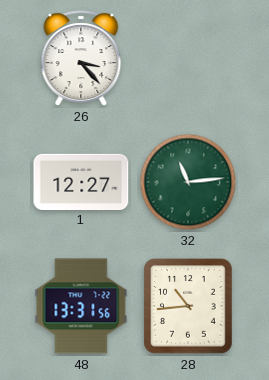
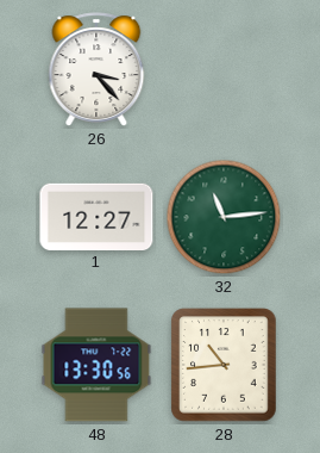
48: 13:31 -> 13:30 (96, 365)
